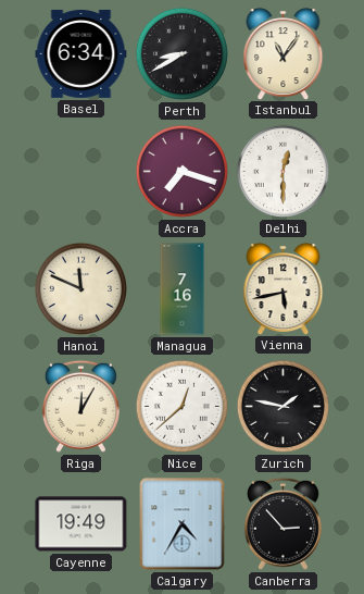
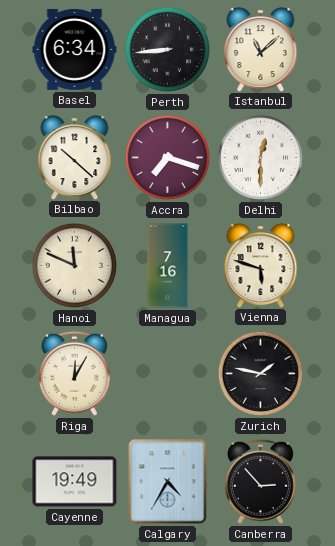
Perth: 8:40 -> 8:44 (167, 49)
Istanbul: 11:06 -> 11:08 (261, 49)
Bilbao: none -> 10:22 (75, 157)
Vienna: 5:43 -> 5:48 (261, 265)
Nice: 12:38 -> none (181, 406)
